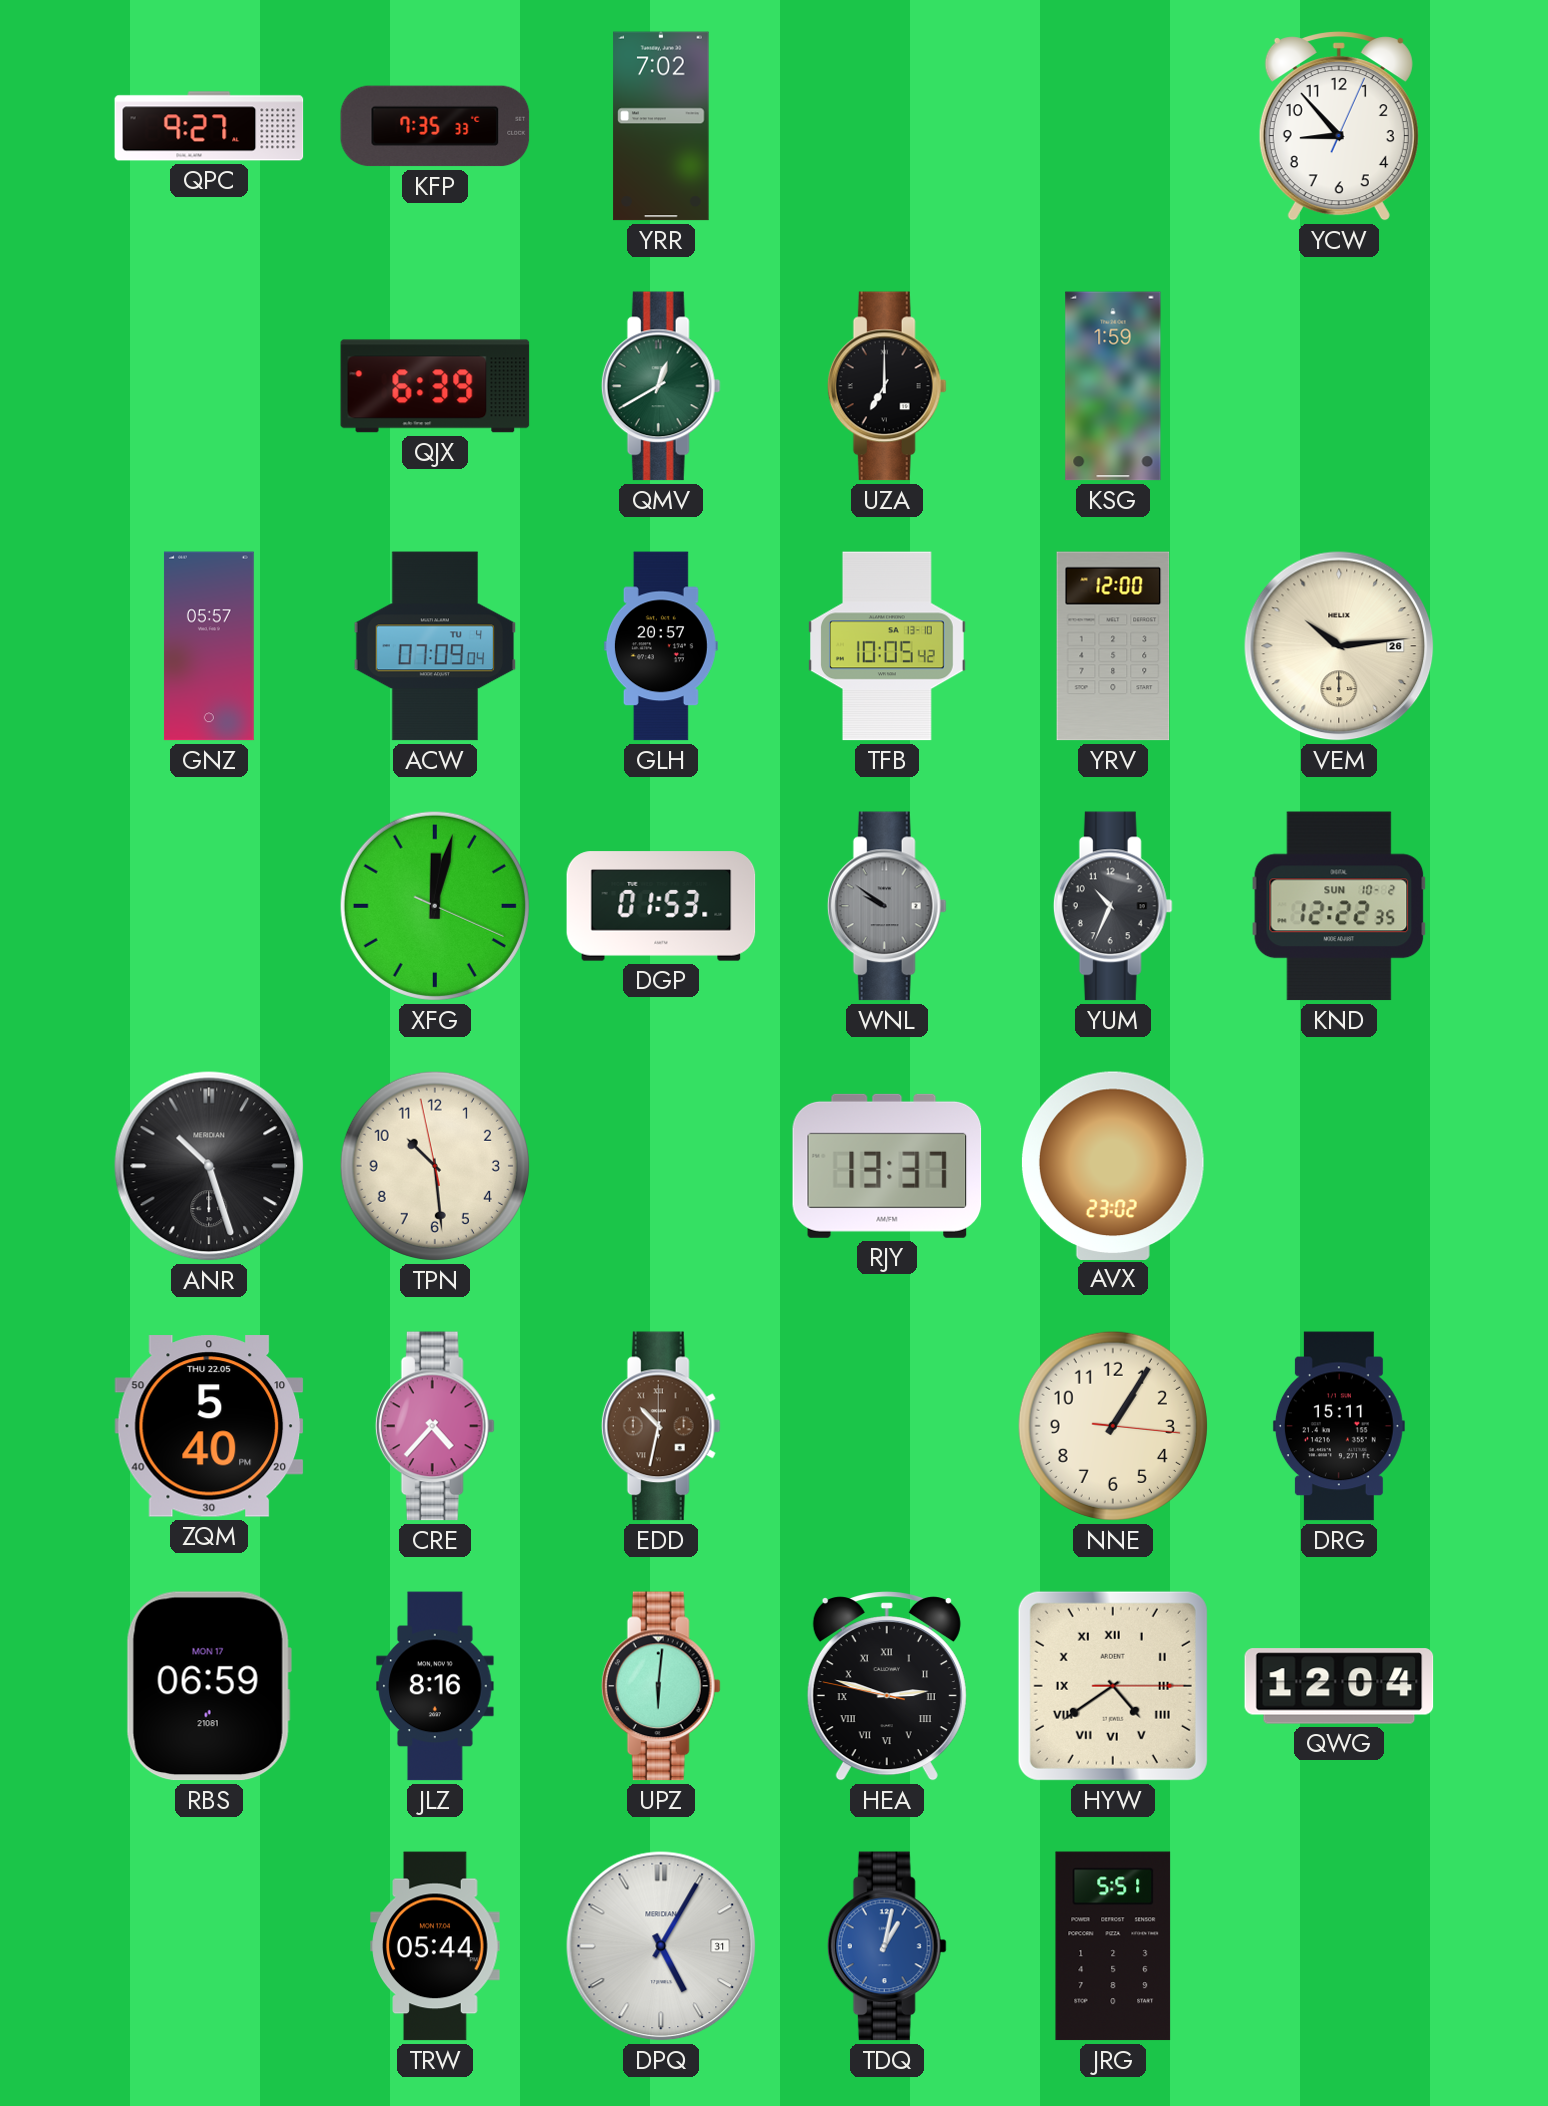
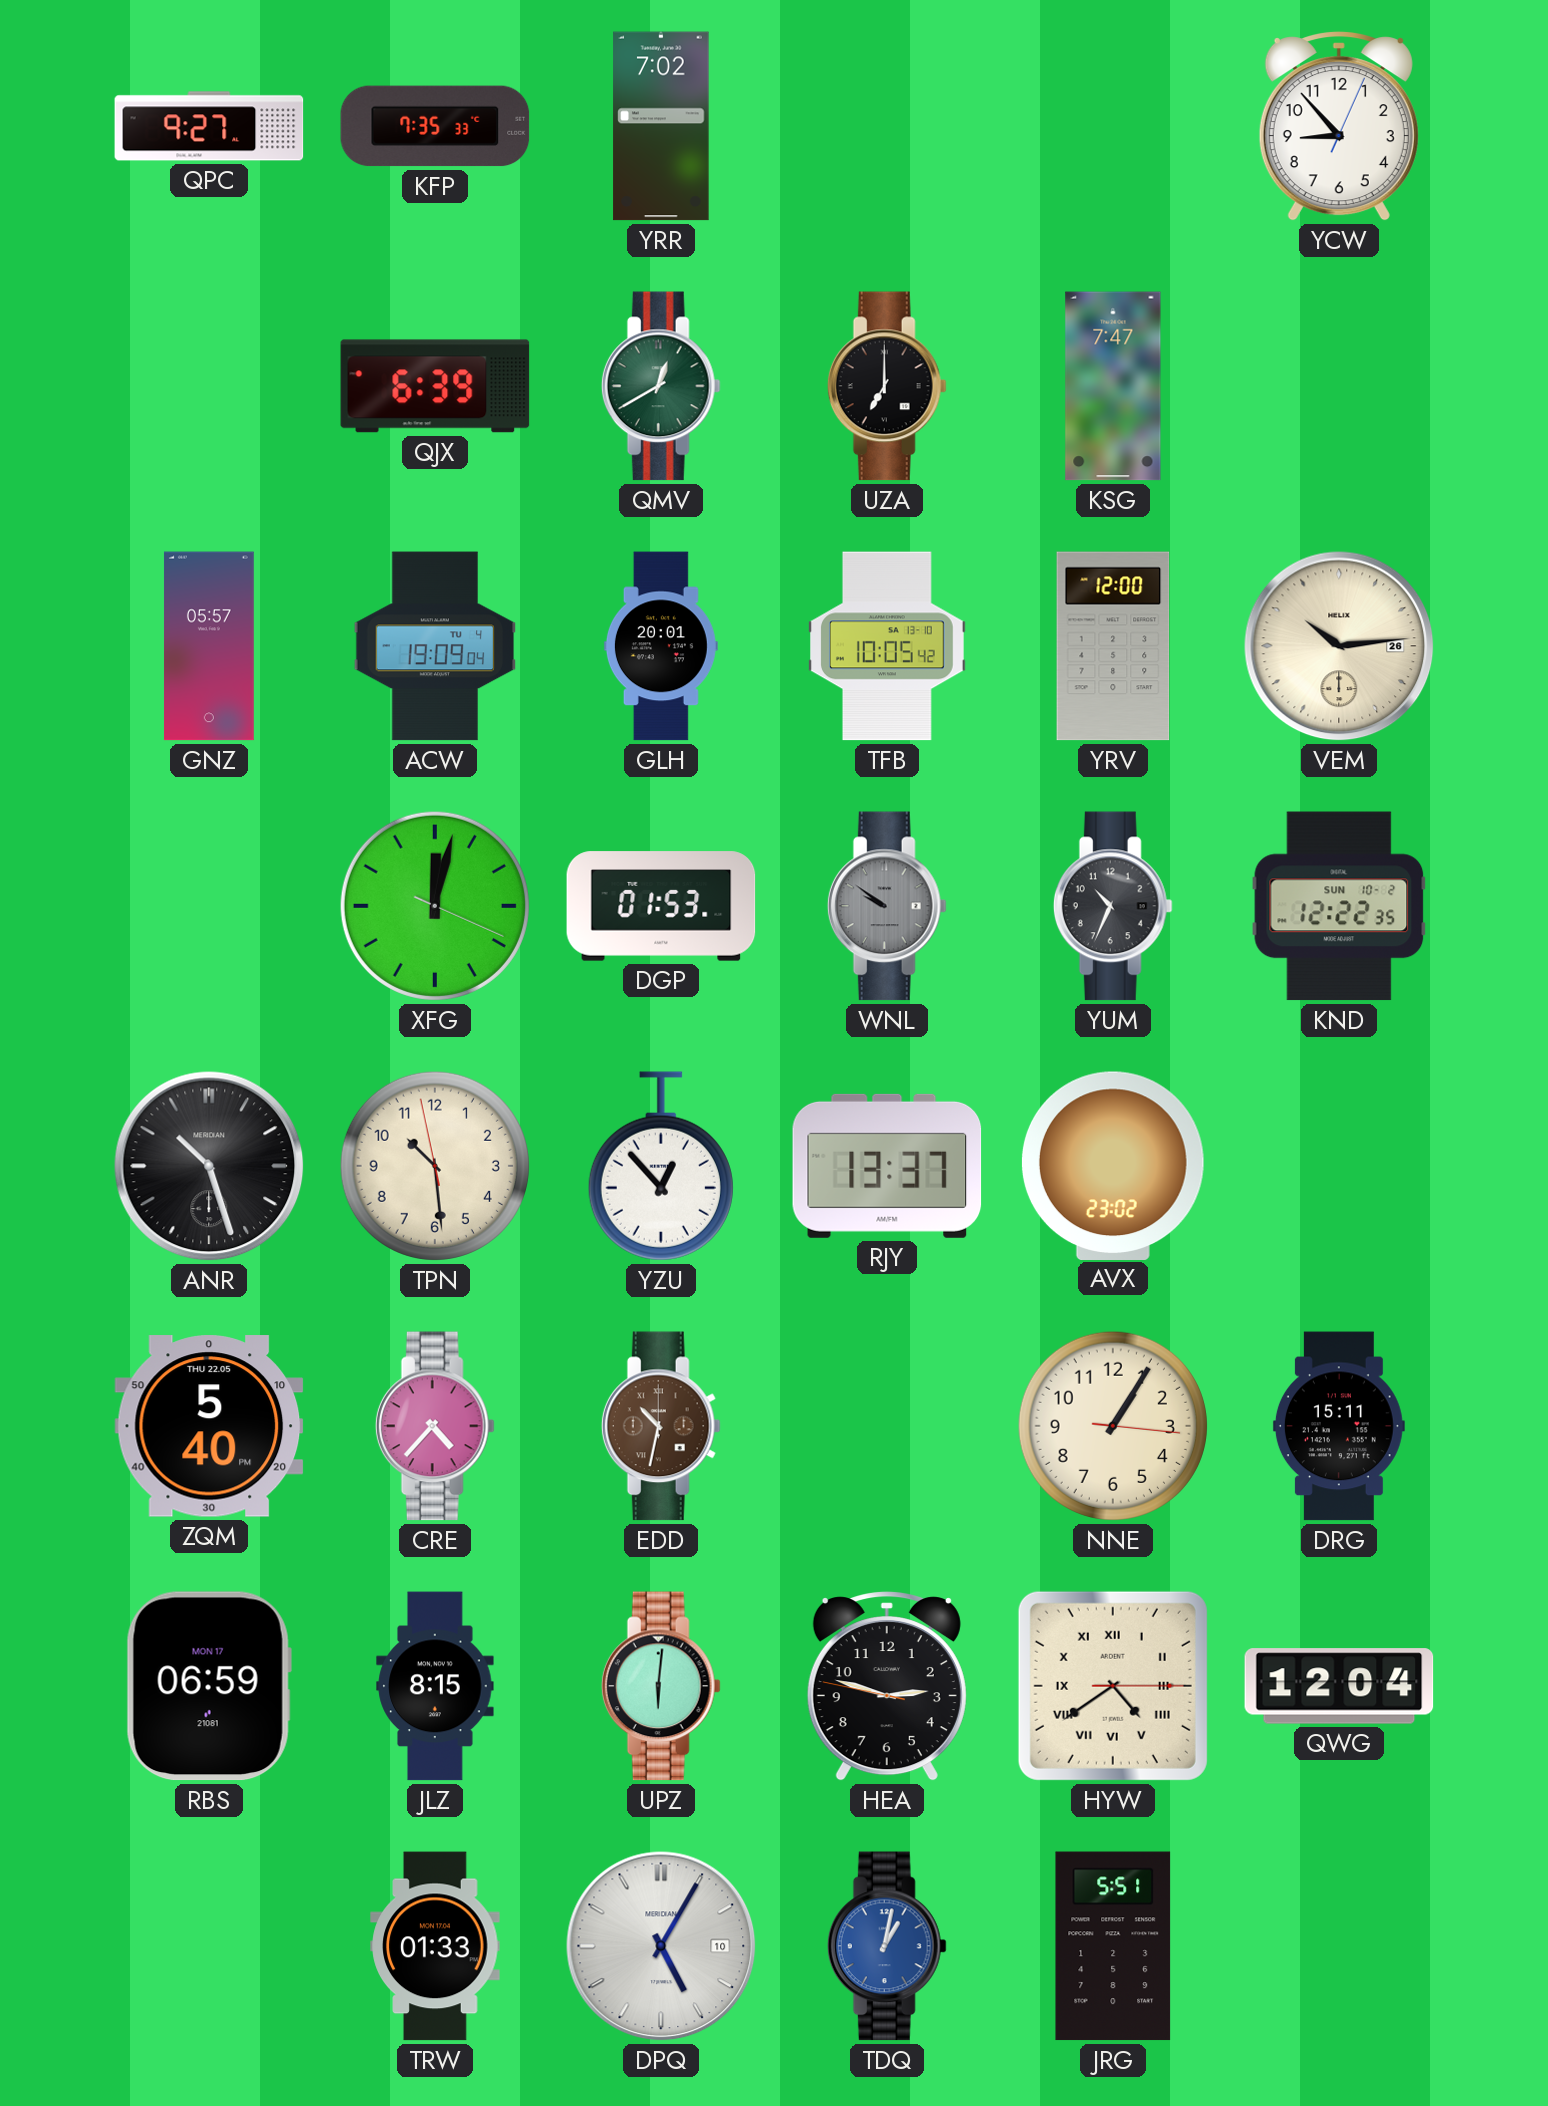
KSG: 1:59 -> 7:47 (1113, 386)
ACW: 07:09 -> 19:09 (435, 646)
GLH: 20:57 -> 20:01 (661, 646)
YZU: none -> 12:53 (661, 1166)
JLZ: 8:16 -> 8:15 (435, 1686)
HEA numerals: Roman -> Arabic (887, 1686)
TRW: 05:44 -> 01:33 (435, 1946)
DPQ date: 31 -> 10 (661, 1946)
